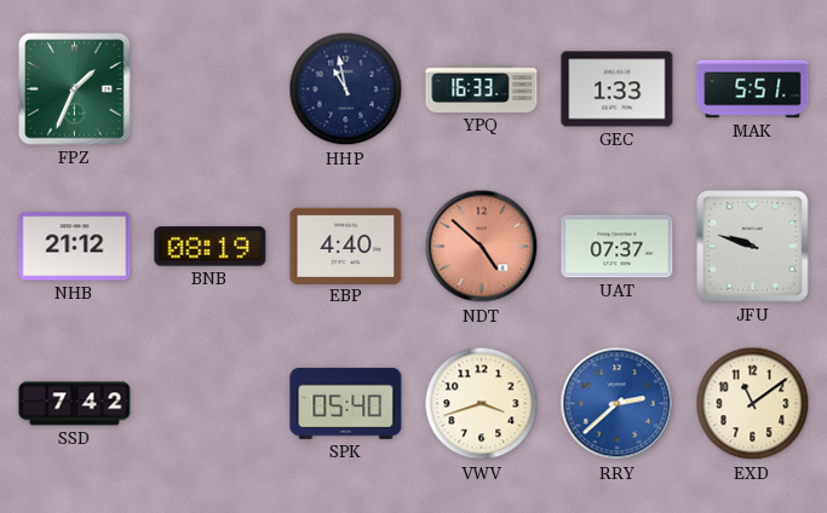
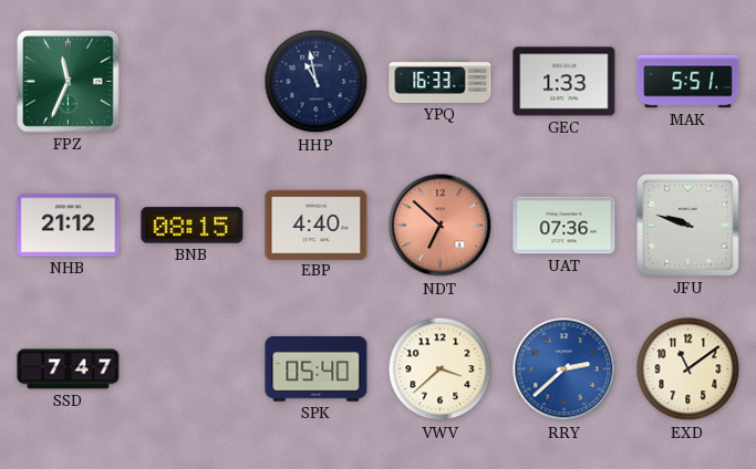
FPZ: 1:34 -> 11:34 (69, 82)
BNB: 08:19 -> 08:15 (193, 226)
NDT: 4:52 -> 6:52 (441, 226)
UAT: 07:37 -> 07:36 (565, 226)
SSD: 7:42 -> 7:47 (69, 369)
VWV: 3:42 -> 3:38 (441, 369)
